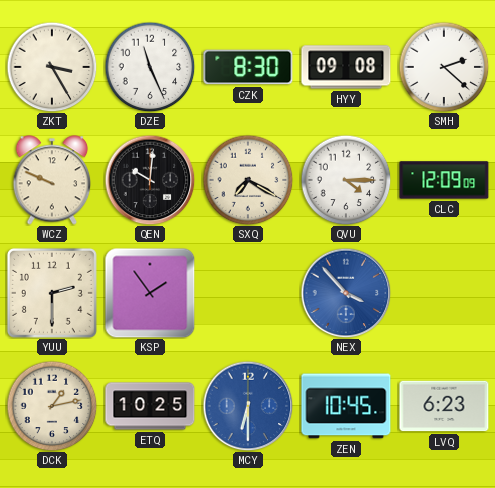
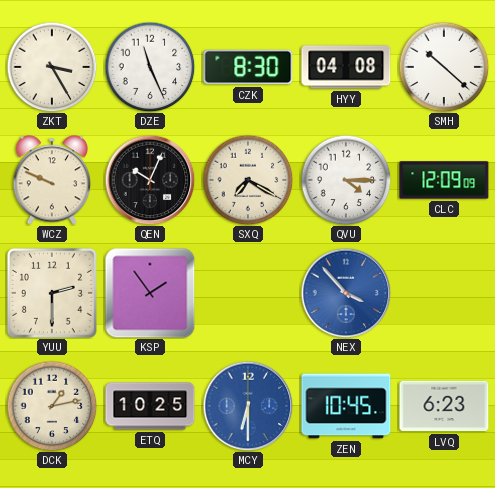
HYY: 09:08 -> 04:08 (346, 67)
SMH: 2:22 -> 10:22 (444, 67)
QEN: 10:01 -> 10:04 (150, 180)
